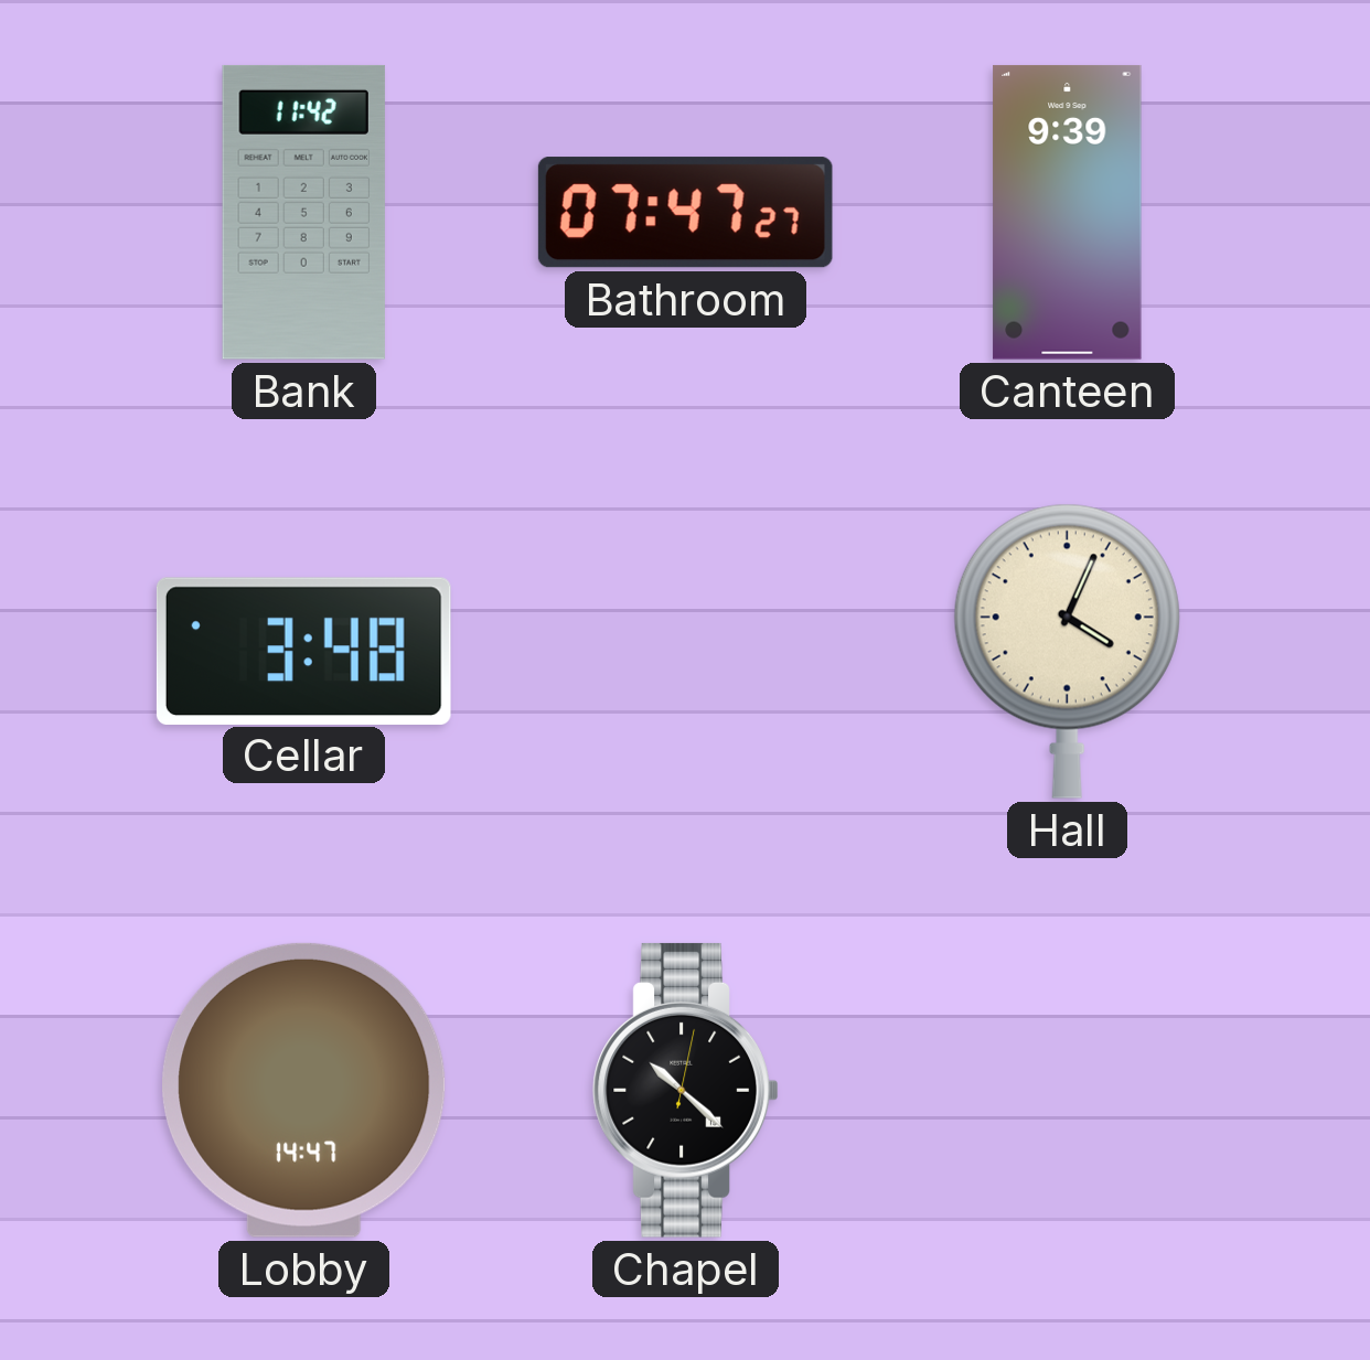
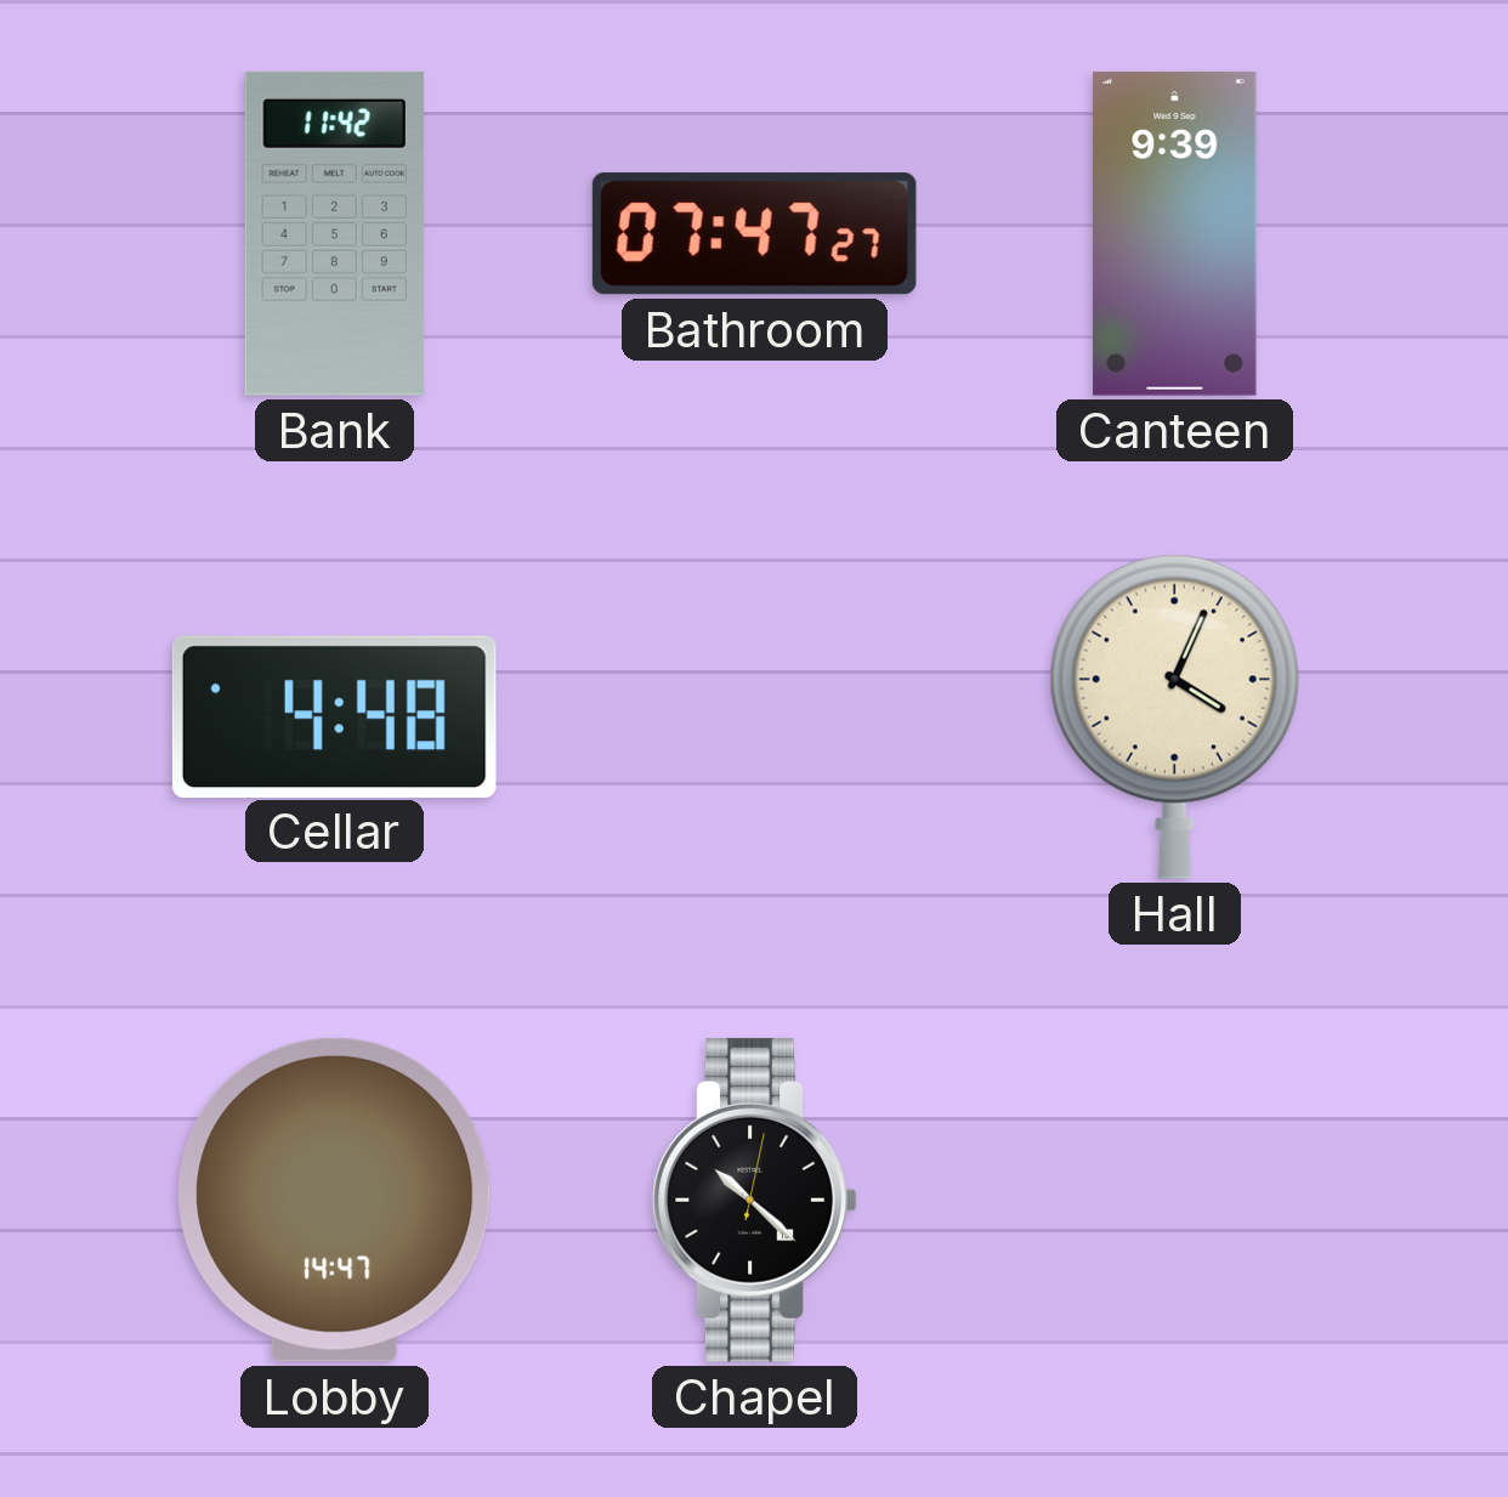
Cellar: 3:48 -> 4:48 (334, 716)
